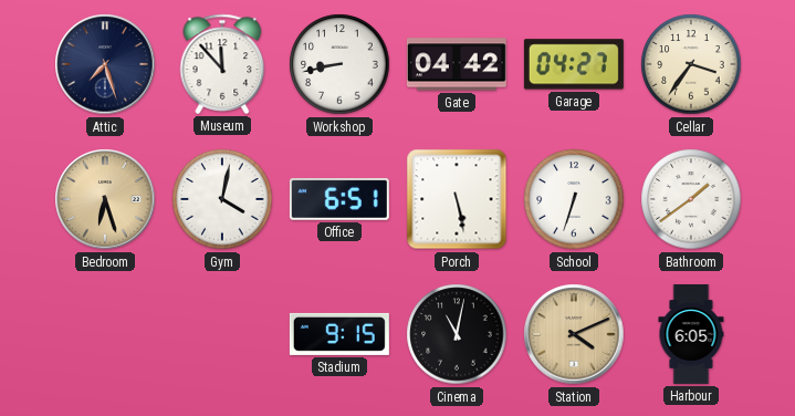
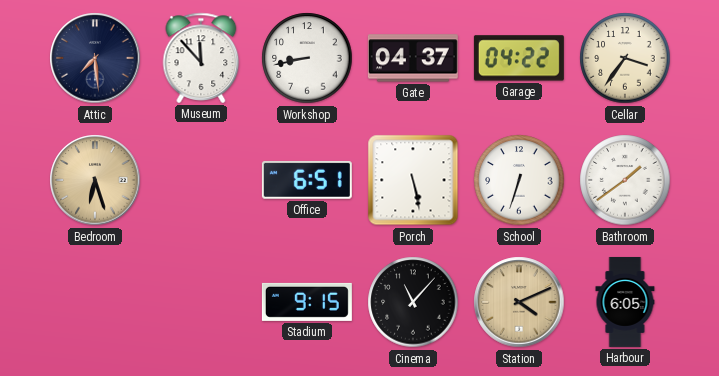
Attic: 7:27 -> 7:29 (95, 58)
Gate: 04:42 -> 04:37 (413, 58)
Garage: 04:27 -> 04:22 (519, 58)
Gym: 4:02 -> none (222, 199)
Cinema: 11:02 -> 11:07 (413, 302)
